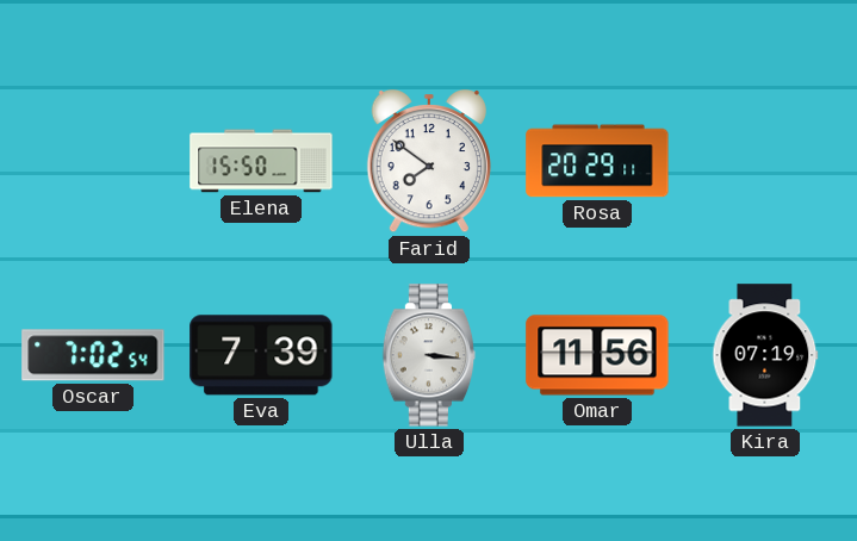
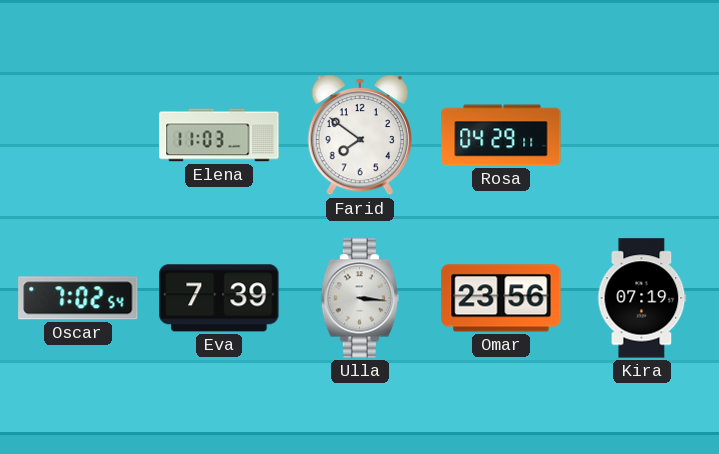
Elena: 15:50 -> 11:03 (219, 135)
Rosa: 20:29 -> 04:29 (501, 135)
Omar: 11:56 -> 23:56 (501, 298)
